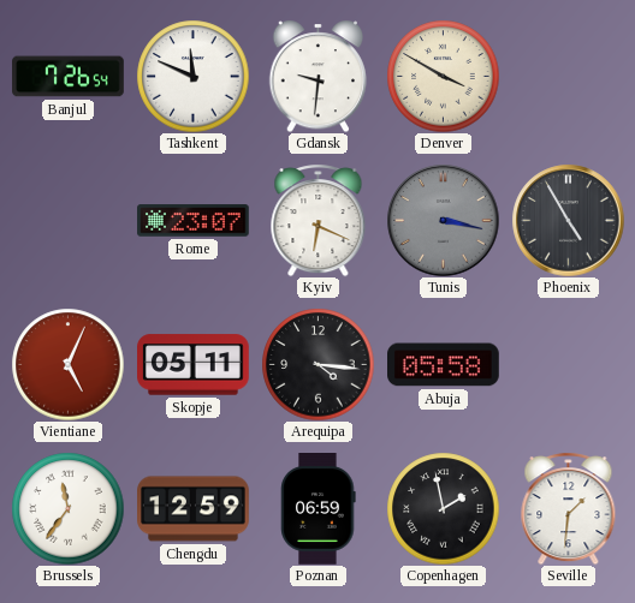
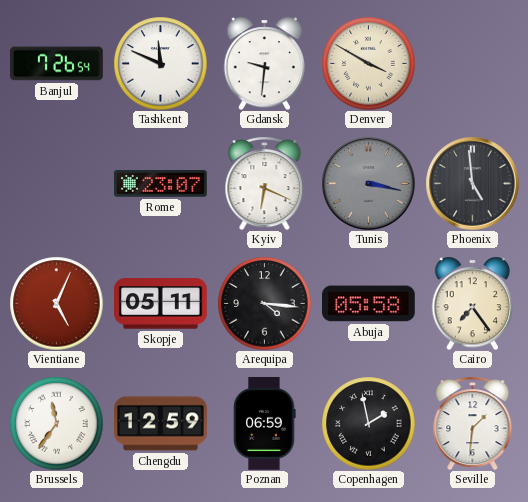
Phoenix: 4:55 -> 4:59 (472, 183)
Cairo: none -> 7:24 (473, 303)
